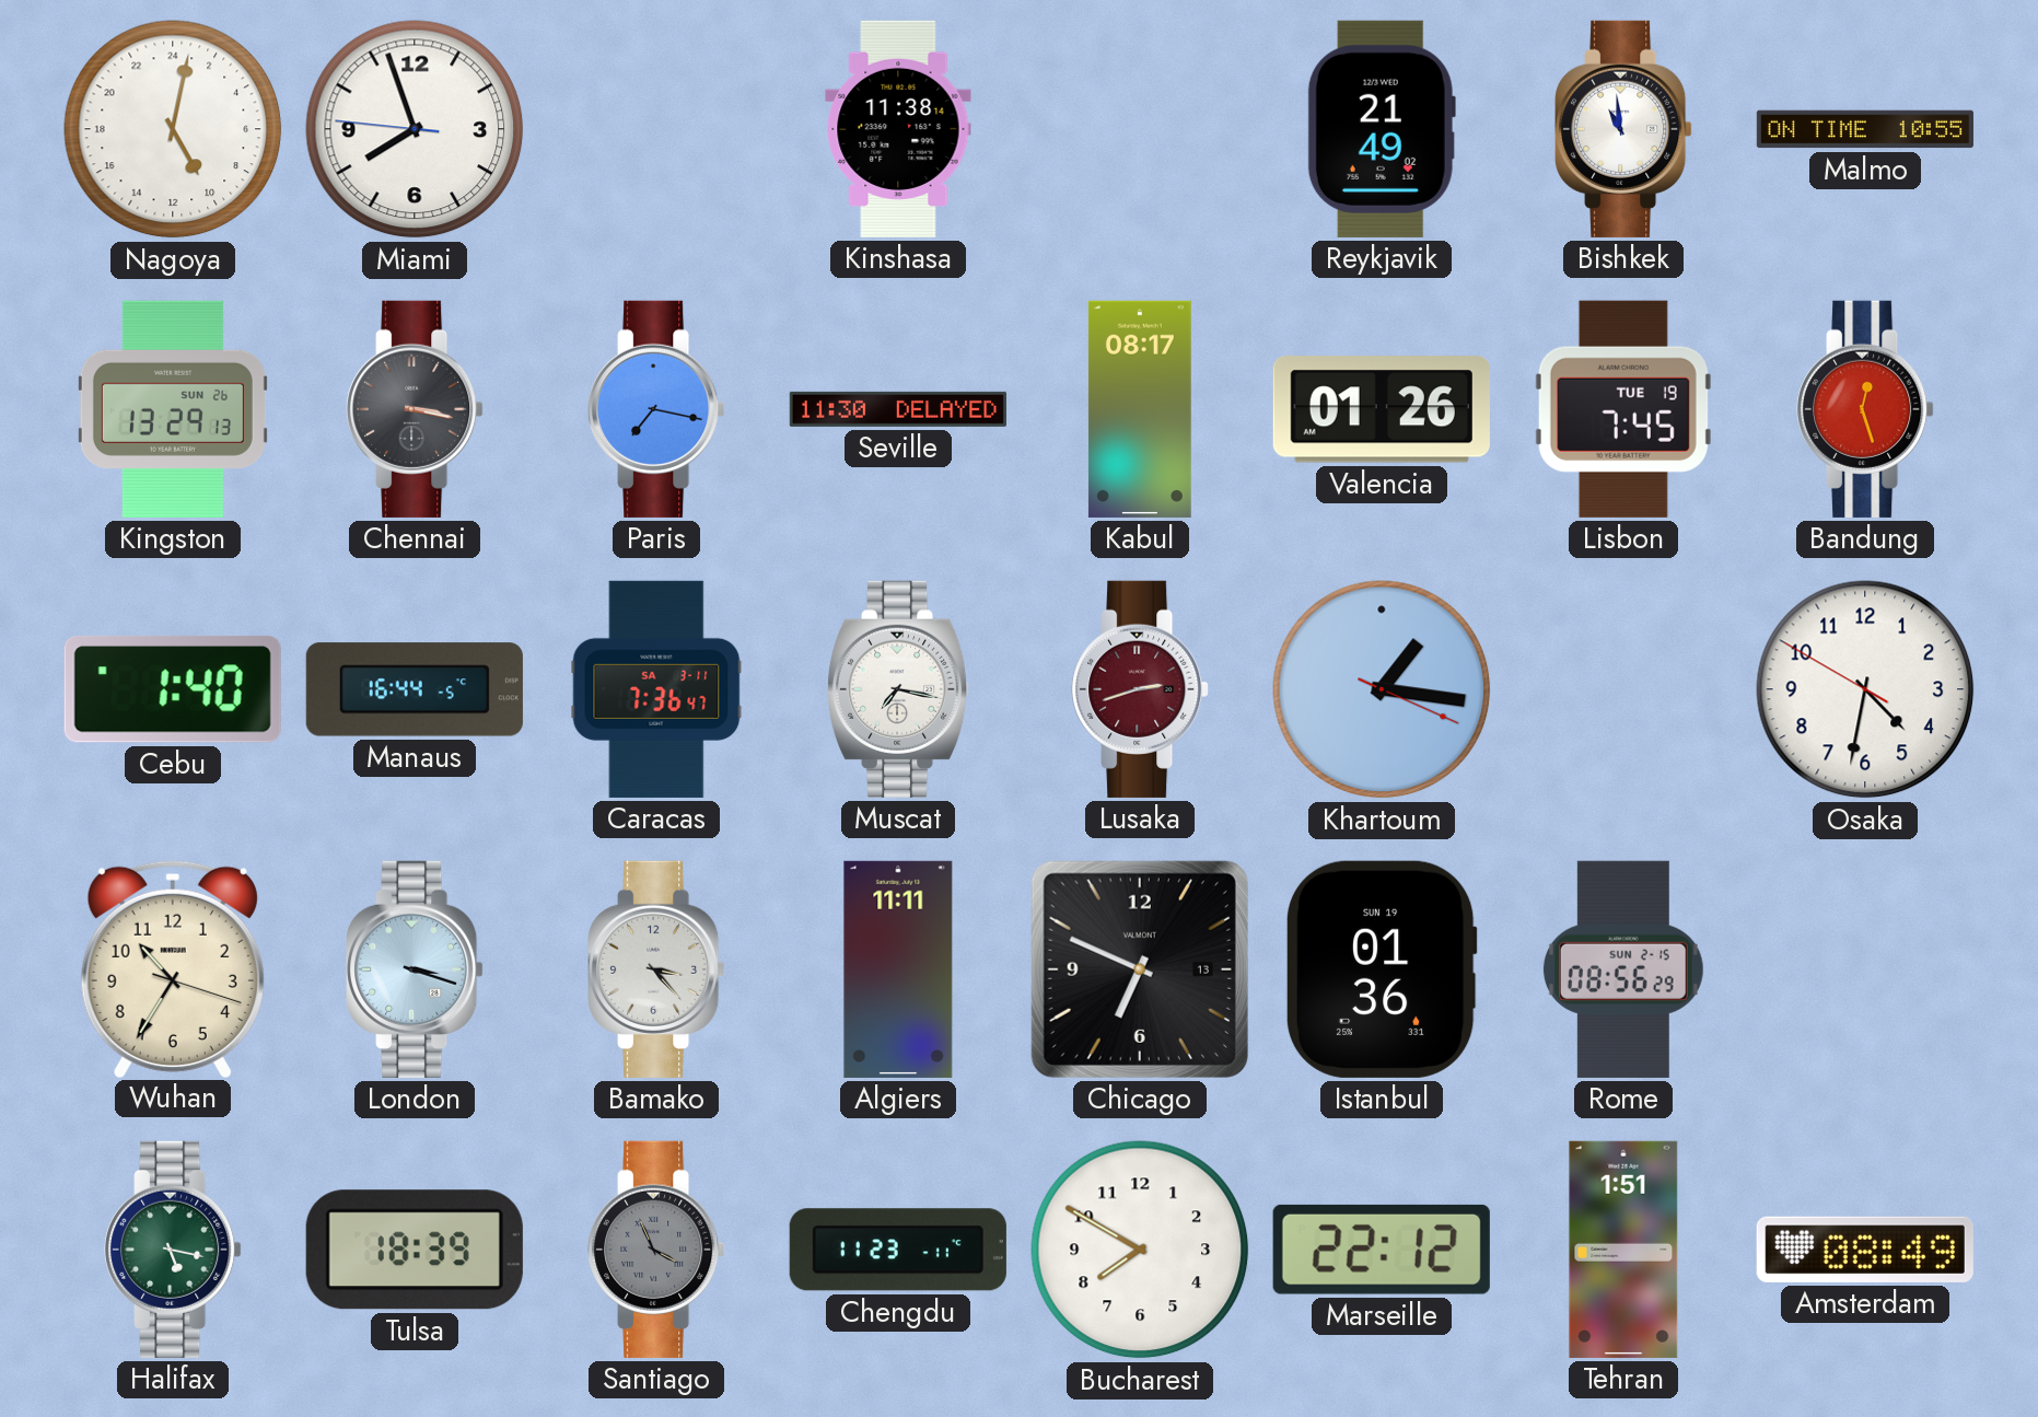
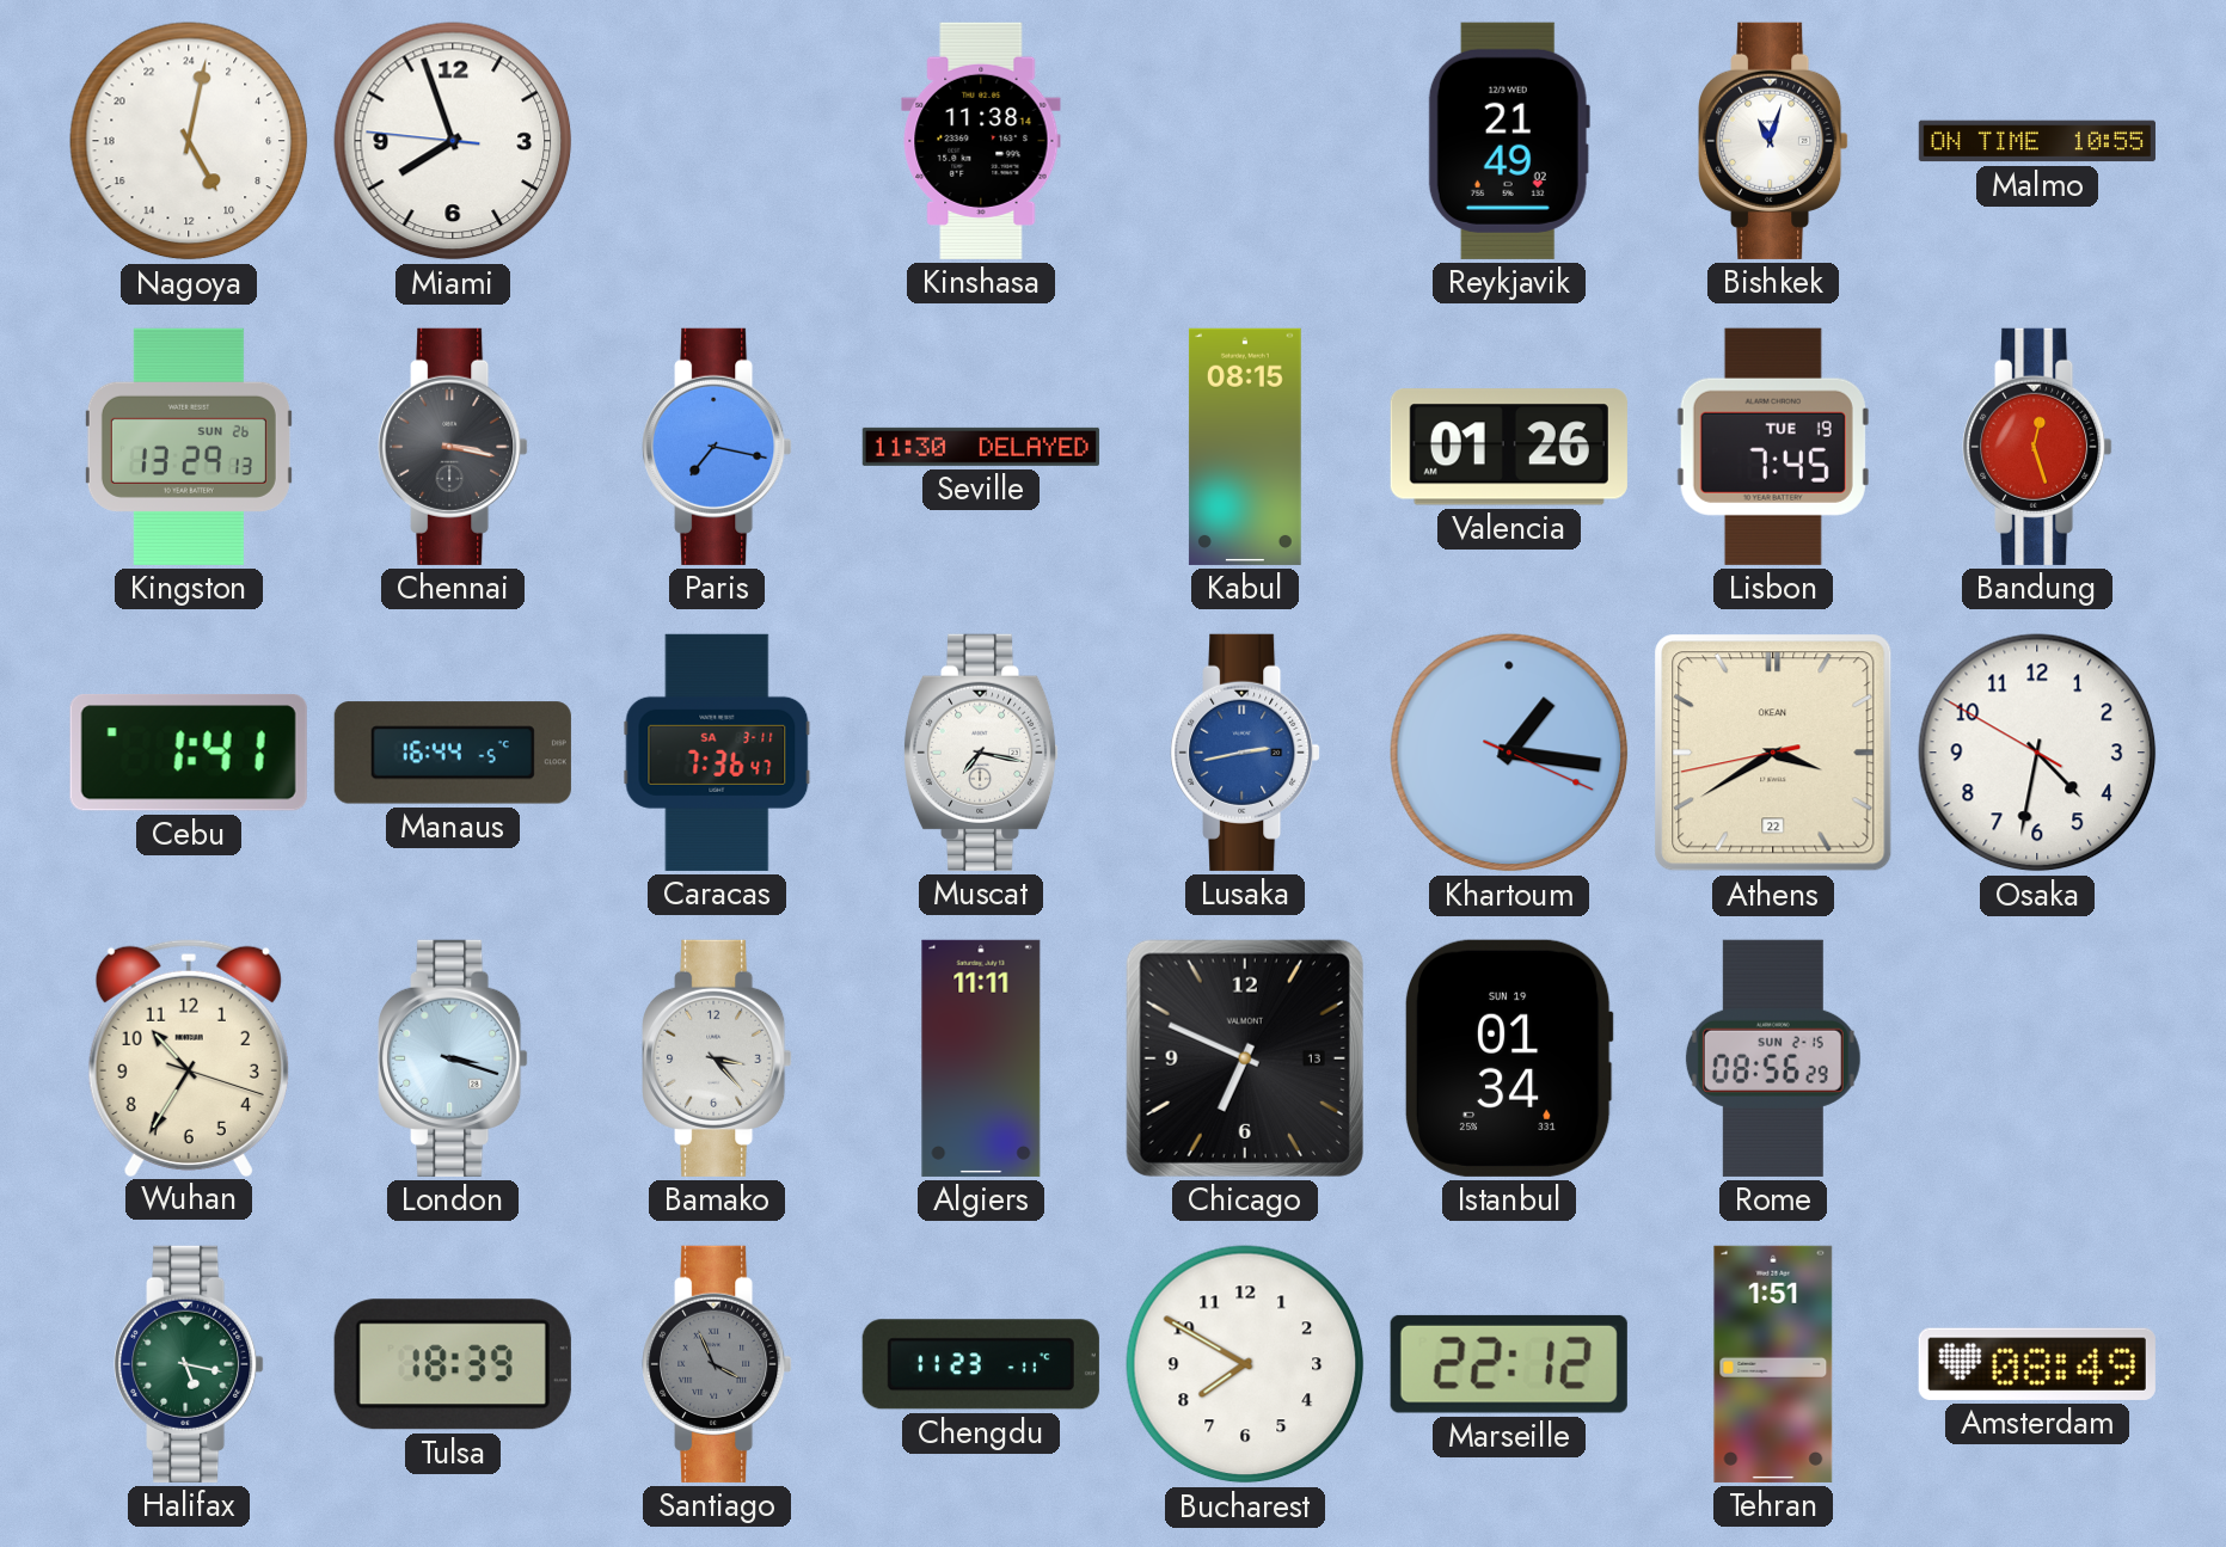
Bishkek: 10:59 -> 11:03 (1773, 141)
Kabul: 08:17 -> 08:15 (1245, 447)
Cebu: 1:40 -> 1:41 (189, 753)
Lusaka: 2:42 -> 2:43 (1245, 753)
Lusaka dial: burgundy -> blue (1245, 753)
Athens: none -> 3:39 (1773, 753)
Istanbul: 01:36 -> 01:34 (1509, 1058)
